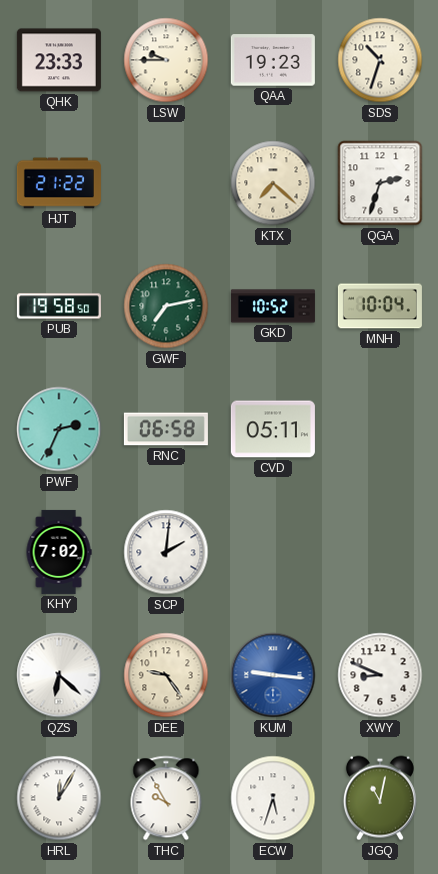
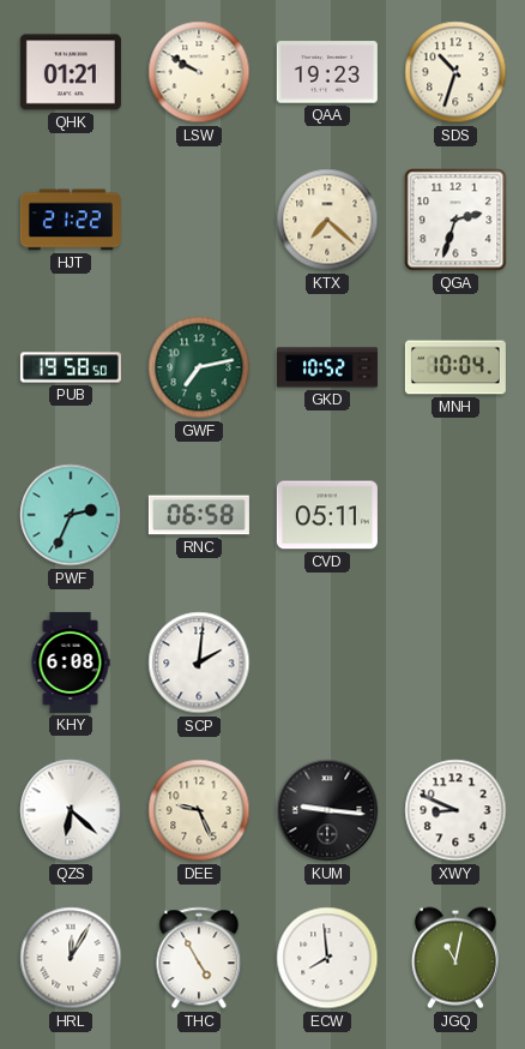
QHK: 23:33 -> 01:21 (71, 72)
LSW: 9:45 -> 9:50 (199, 72)
KHY: 7:02 -> 6:08 (71, 663)
DEE: 9:24 -> 9:26 (199, 810)
KUM dial: blue -> black (327, 810)
THC: 9:55 -> 4:55 (199, 958)
ECW: 5:33 -> 7:59 (327, 958)
